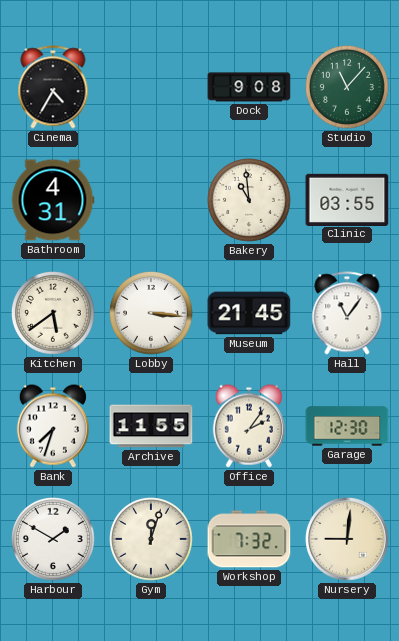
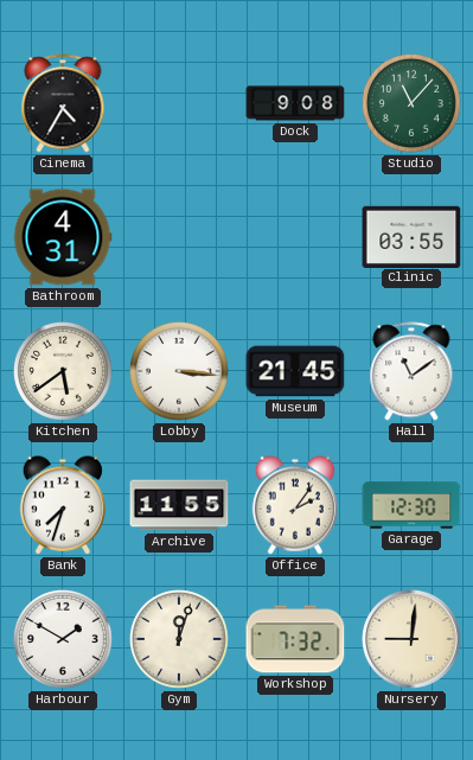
Bakery: 10:59 -> none (250, 201)
Hall: 11:06 -> 11:09 (411, 371)
